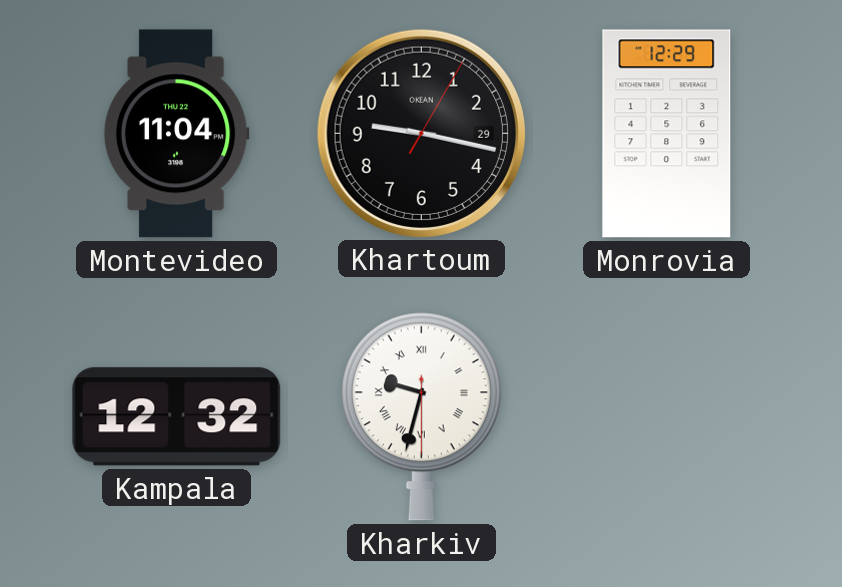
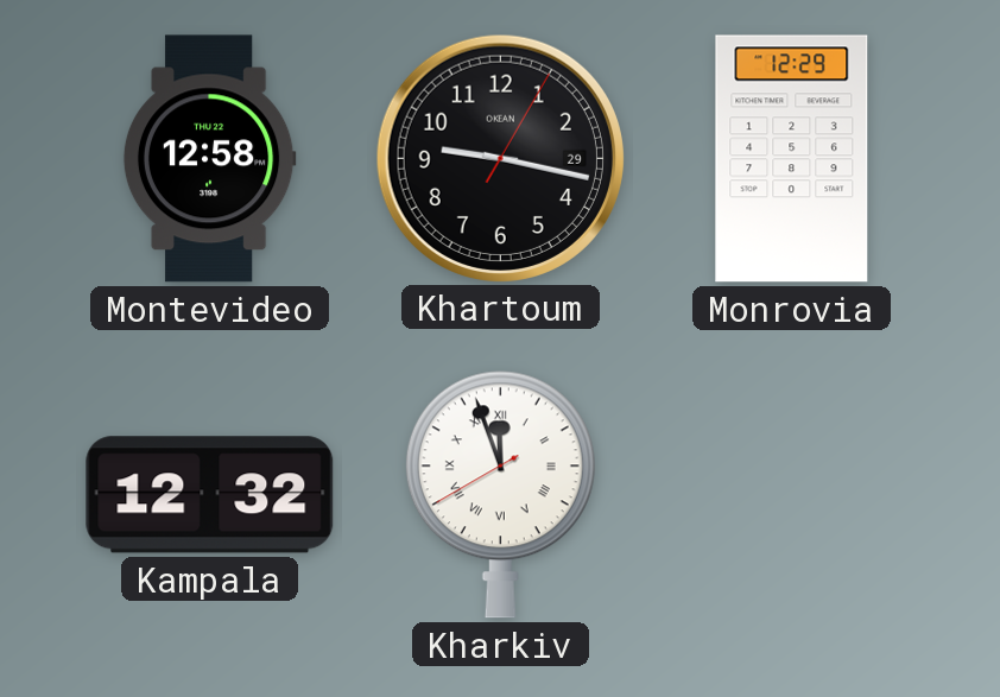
Montevideo: 11:04 -> 12:58 (209, 159)
Kharkiv: 9:32 -> 11:56 (500, 494)
